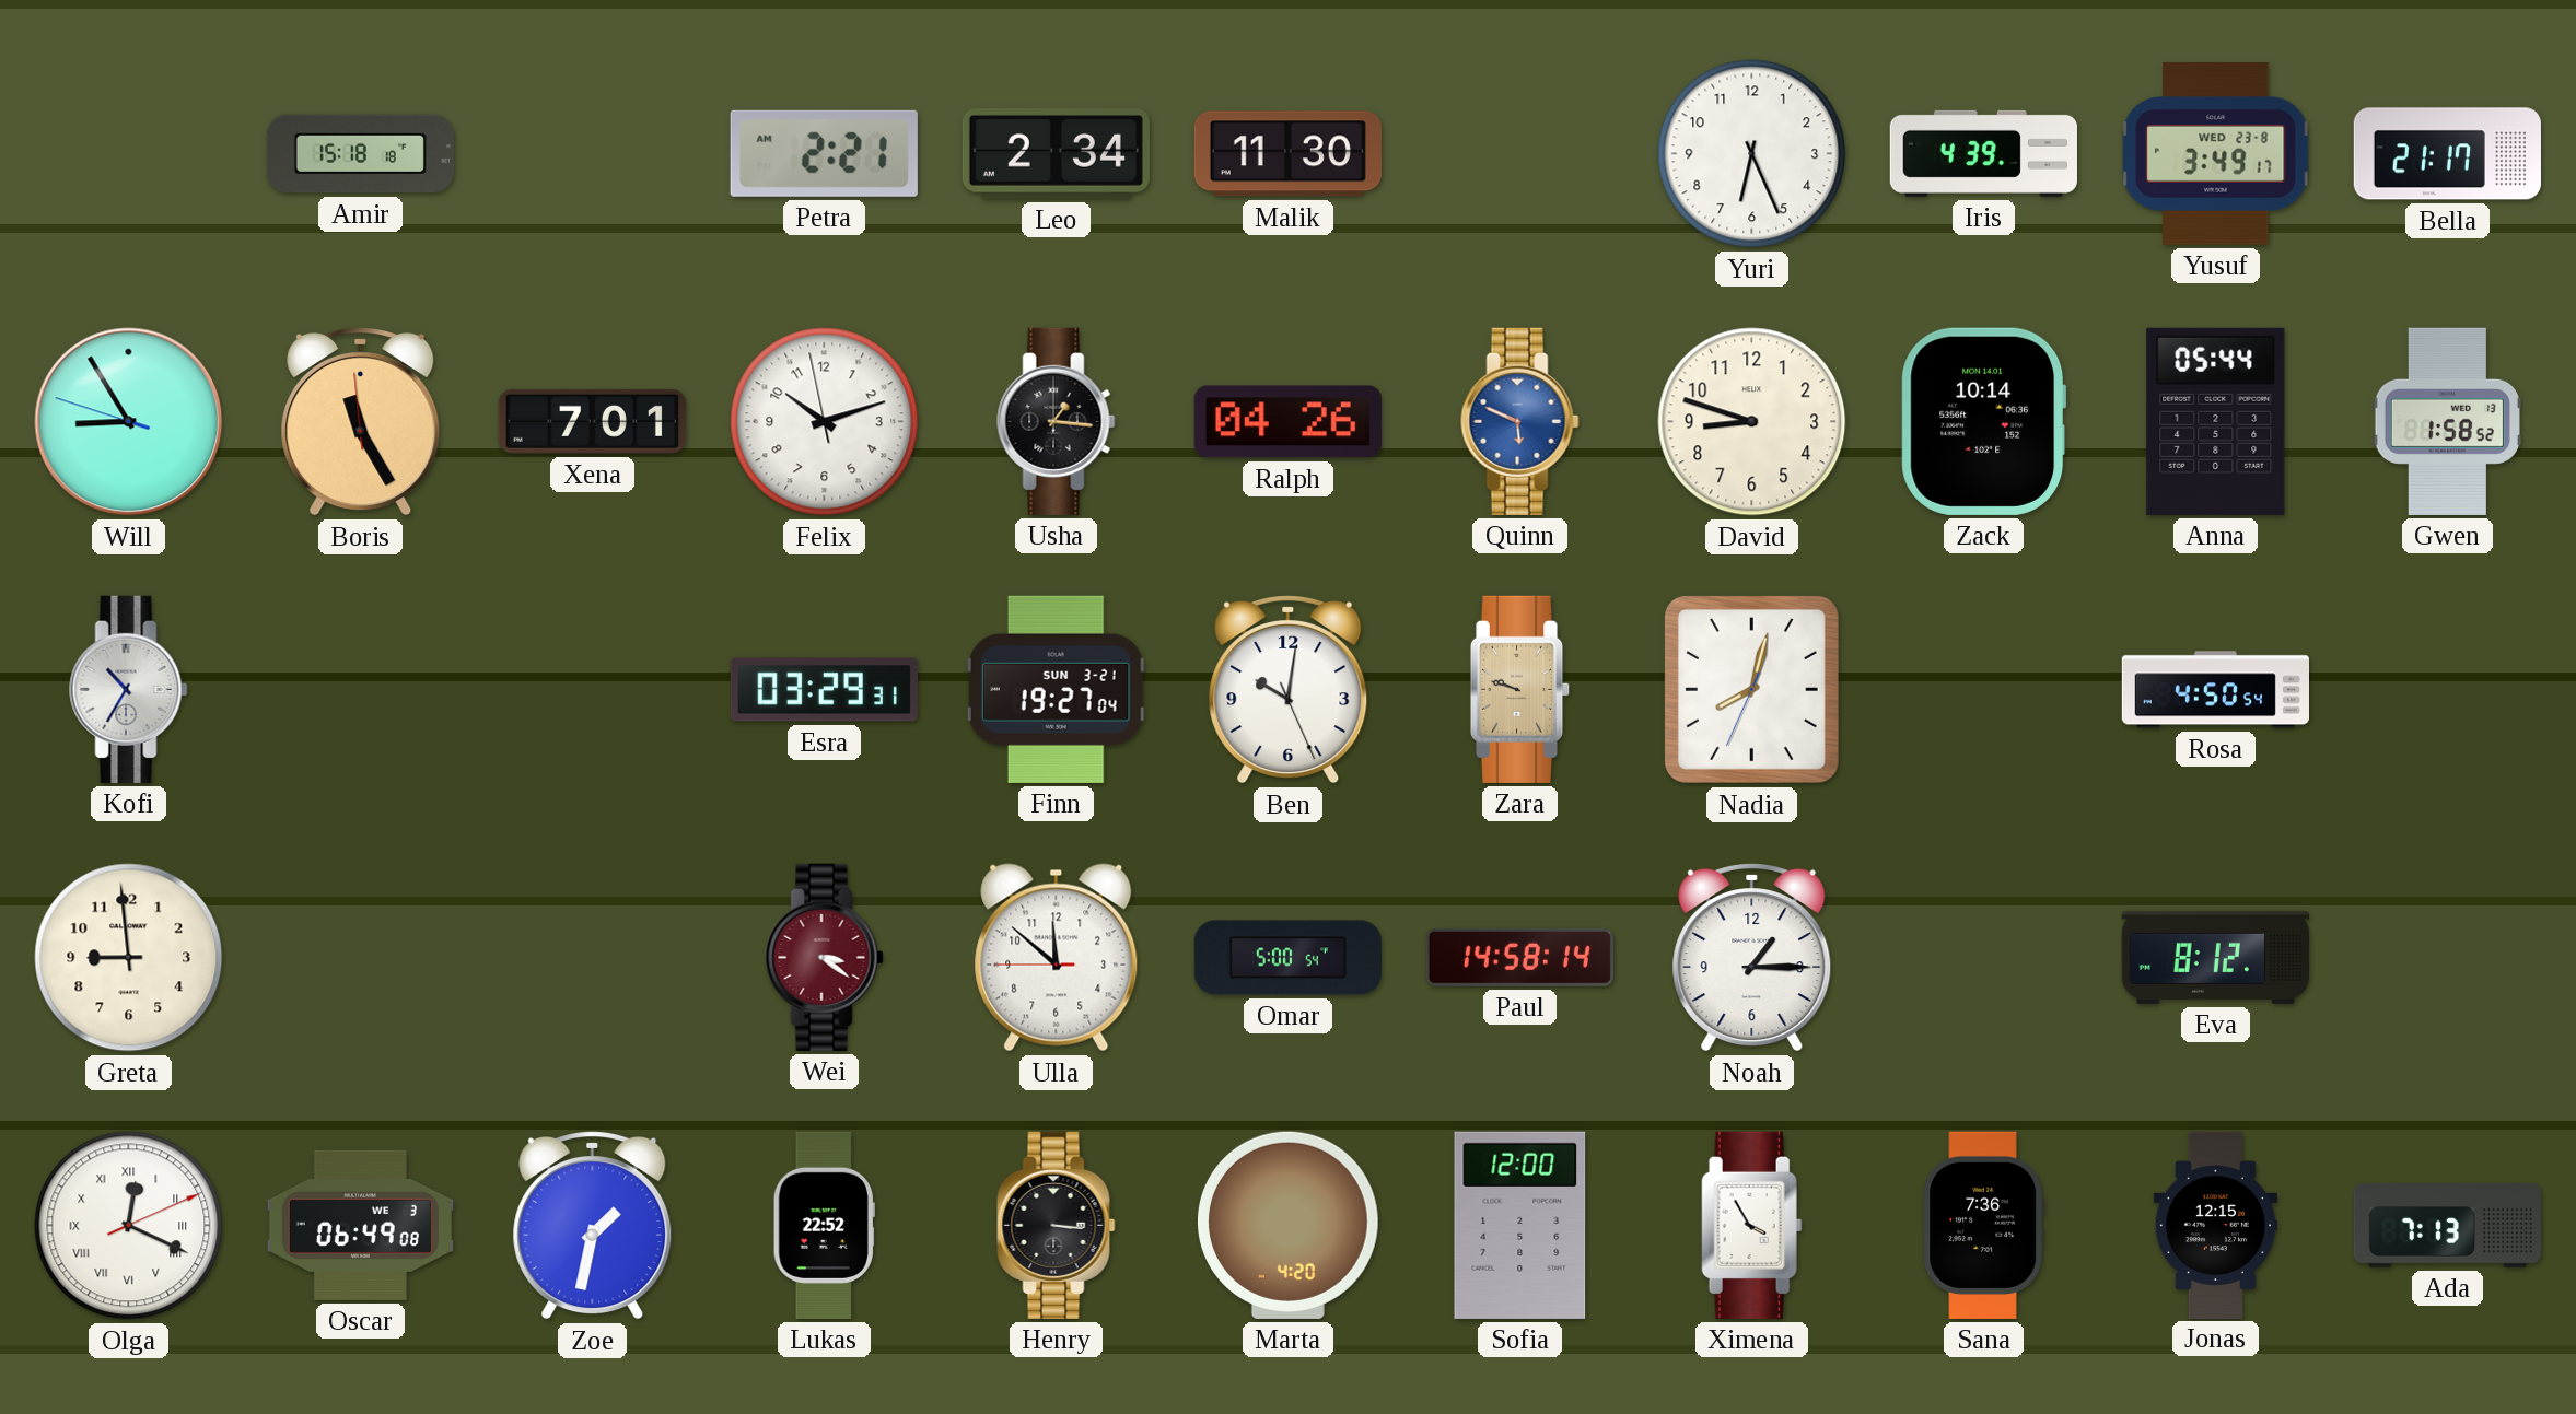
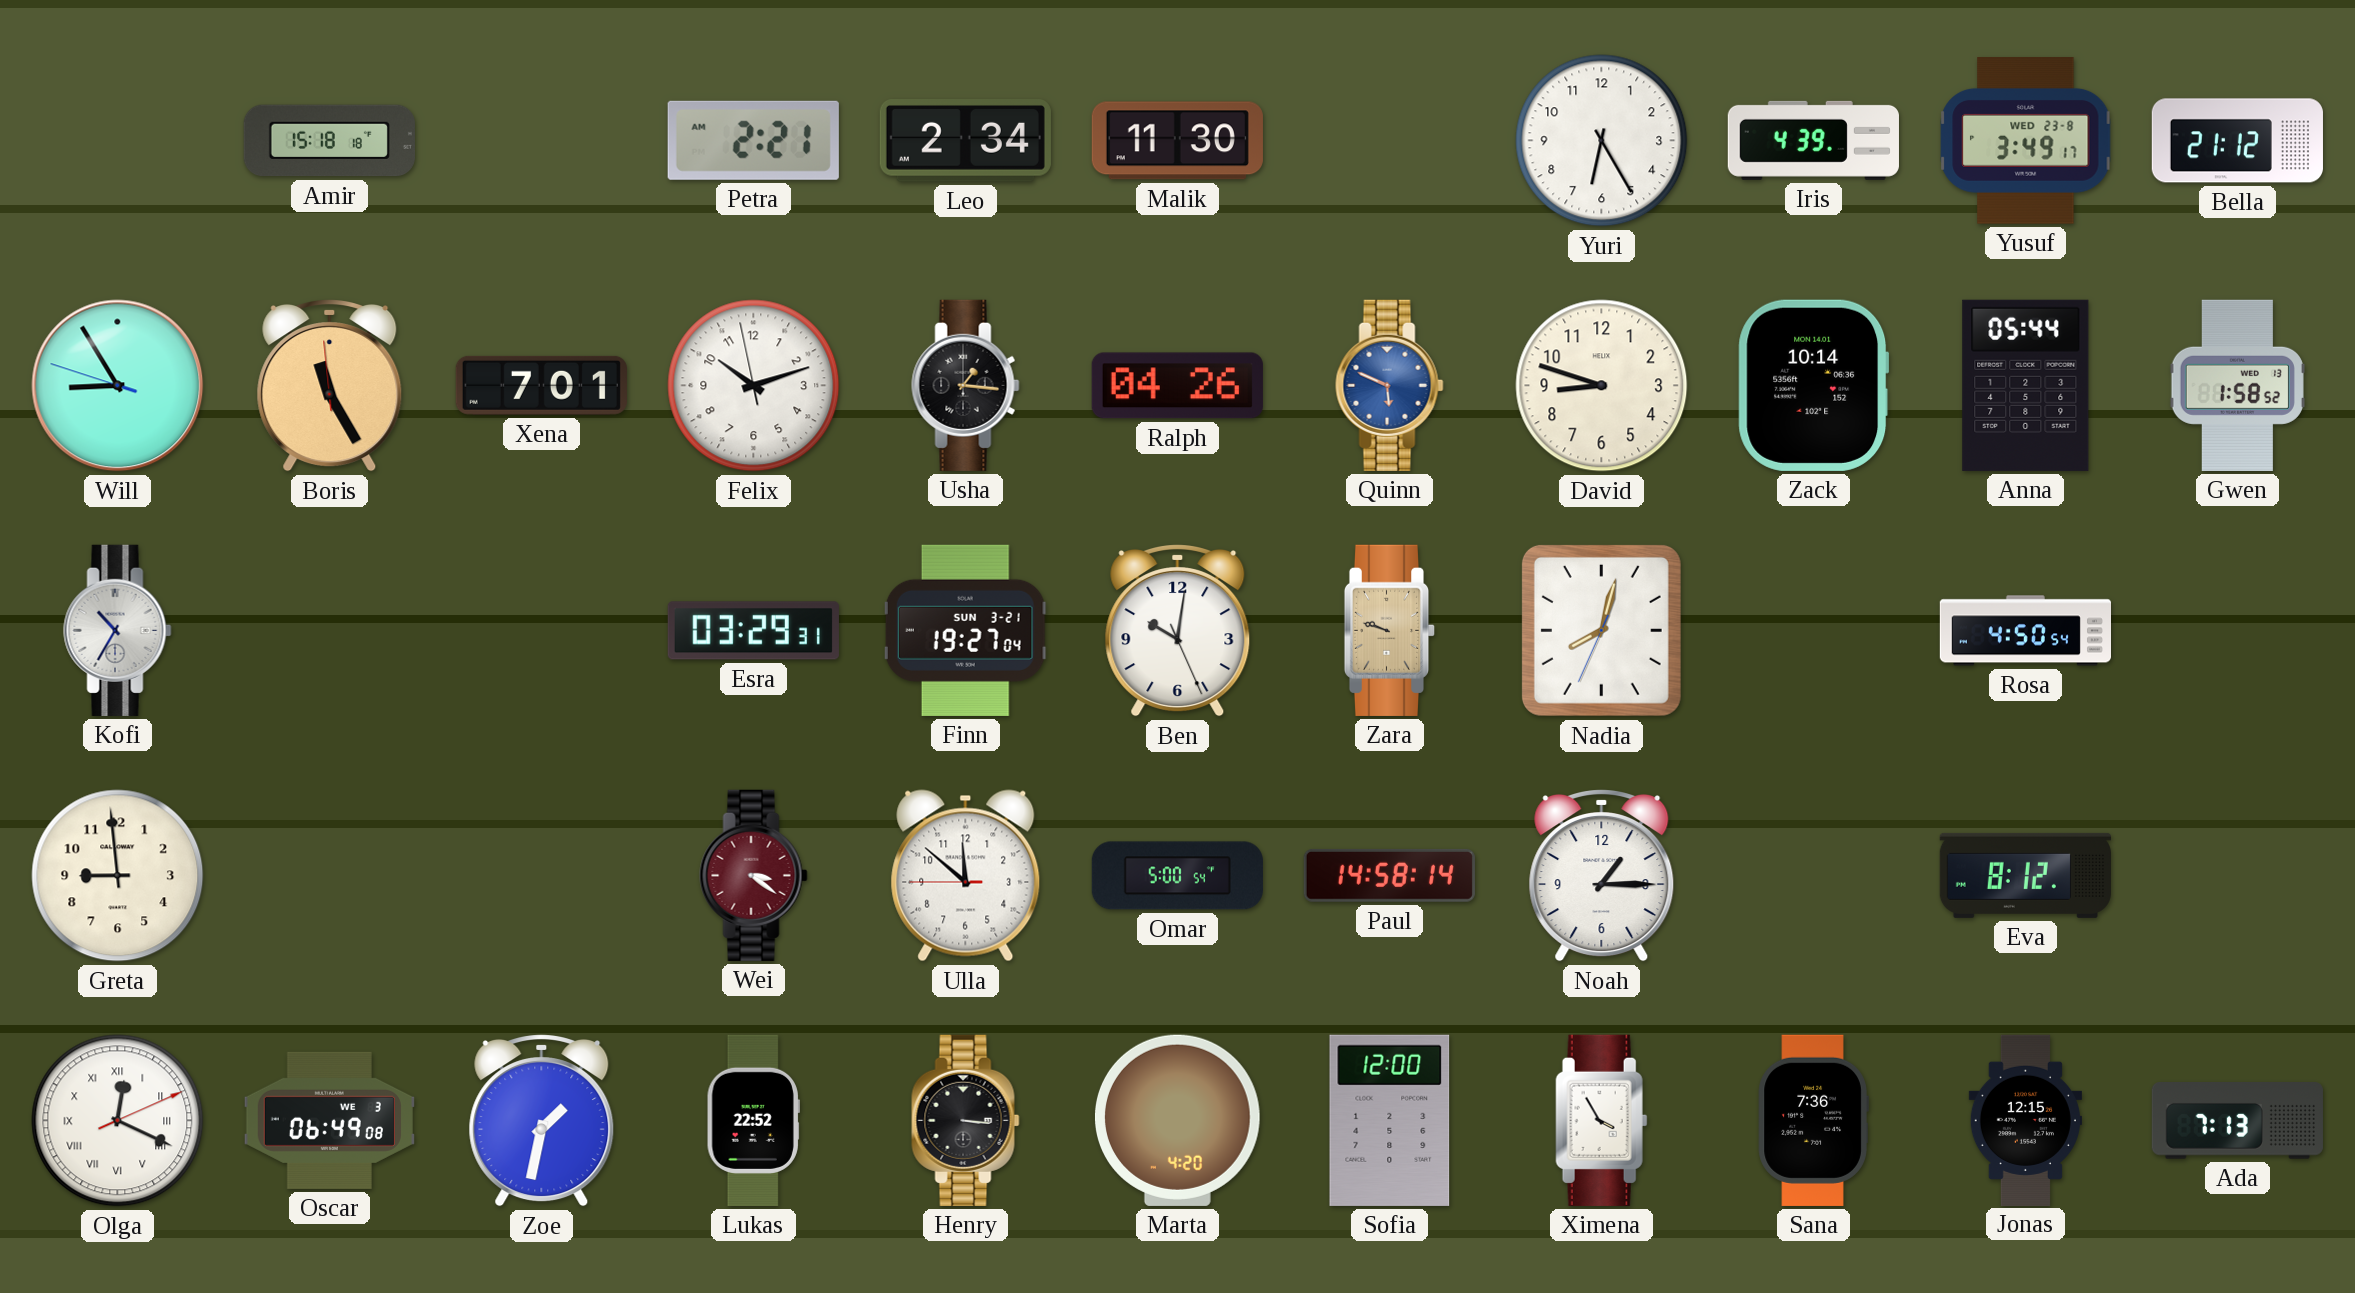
Yuri: 6:26 -> 6:25 (1602, 141)
Bella: 21:17 -> 21:12 (2237, 141)
